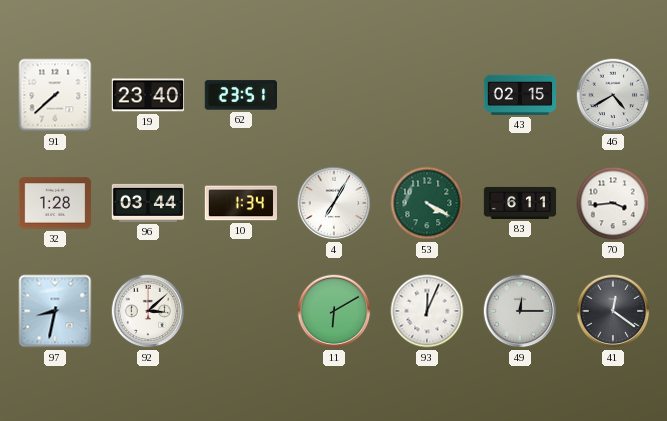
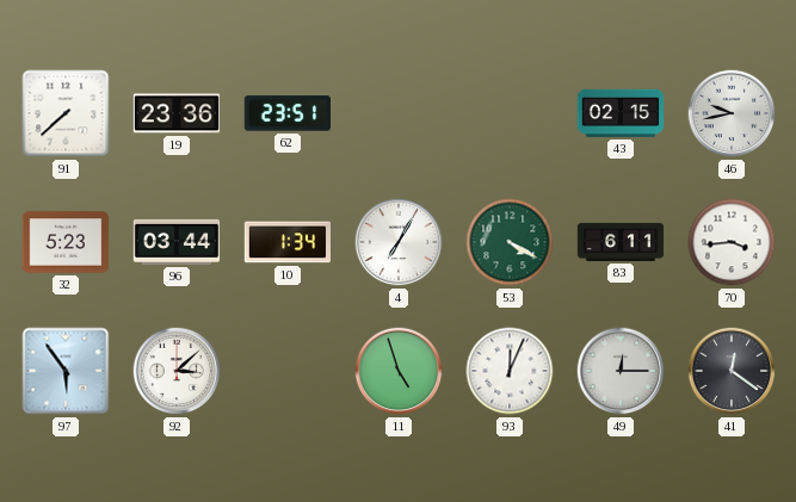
19: 23:40 -> 23:36 (177, 113)
46: 4:40 -> 9:43 (732, 113)
32: 1:28 -> 5:23 (66, 242)
97: 8:32 -> 5:54 (66, 371)
11: 6:10 -> 4:57 (399, 371)
